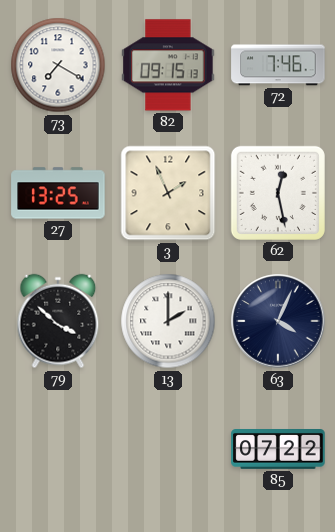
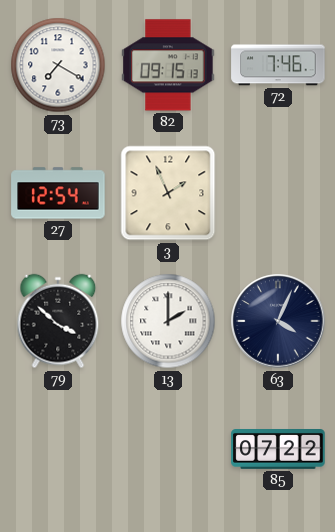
27: 13:25 -> 12:54 (58, 193)
62: 12:28 -> none (278, 193)
